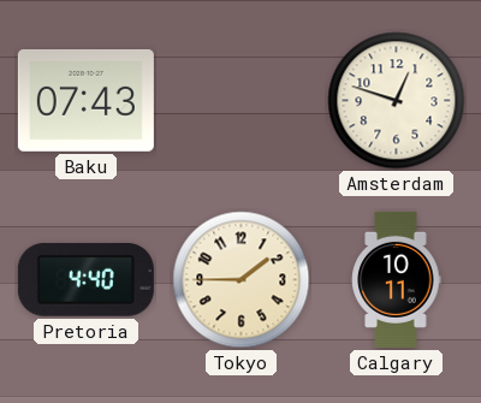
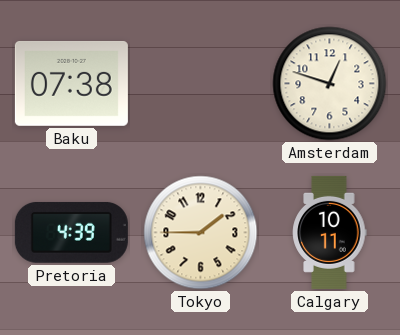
Baku: 07:43 -> 07:38 (71, 83)
Pretoria: 4:40 -> 4:39 (71, 232)
